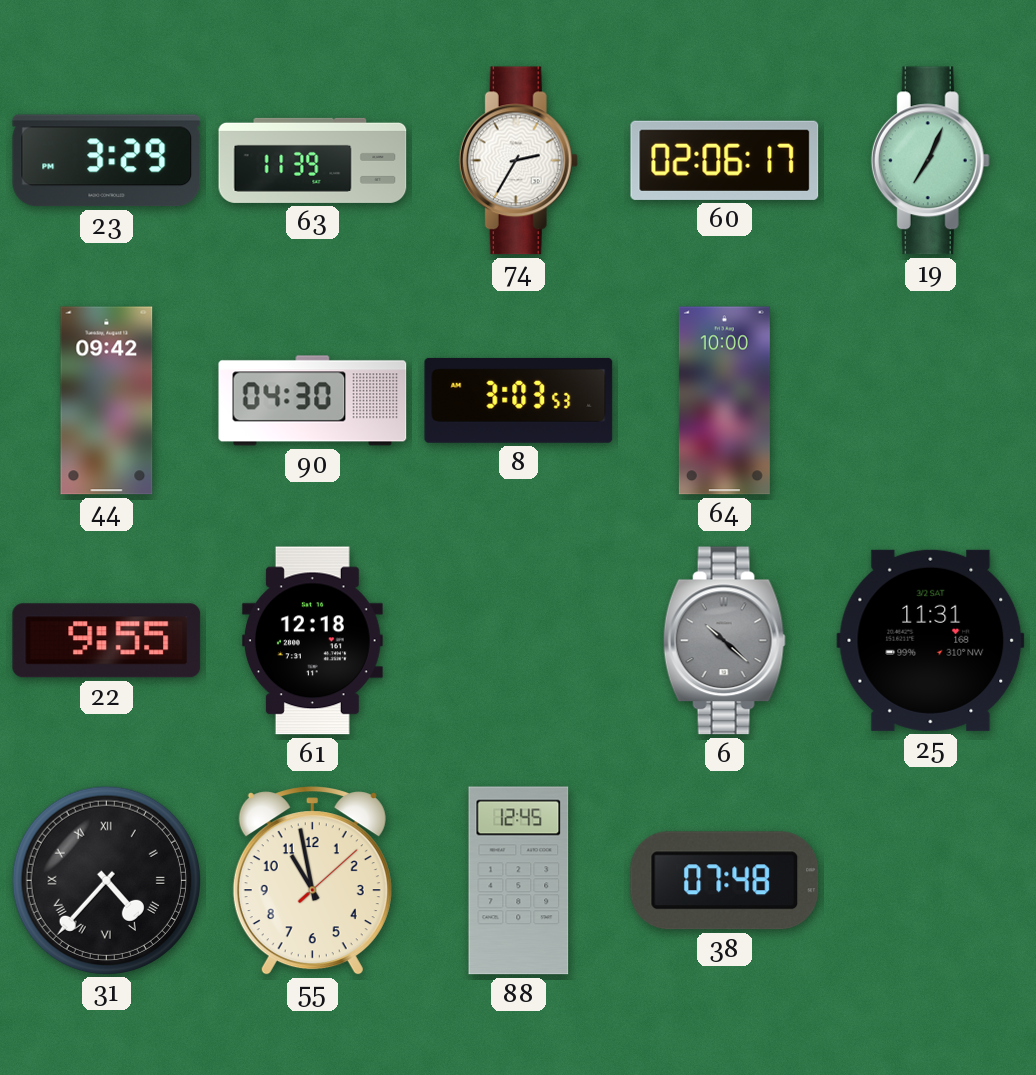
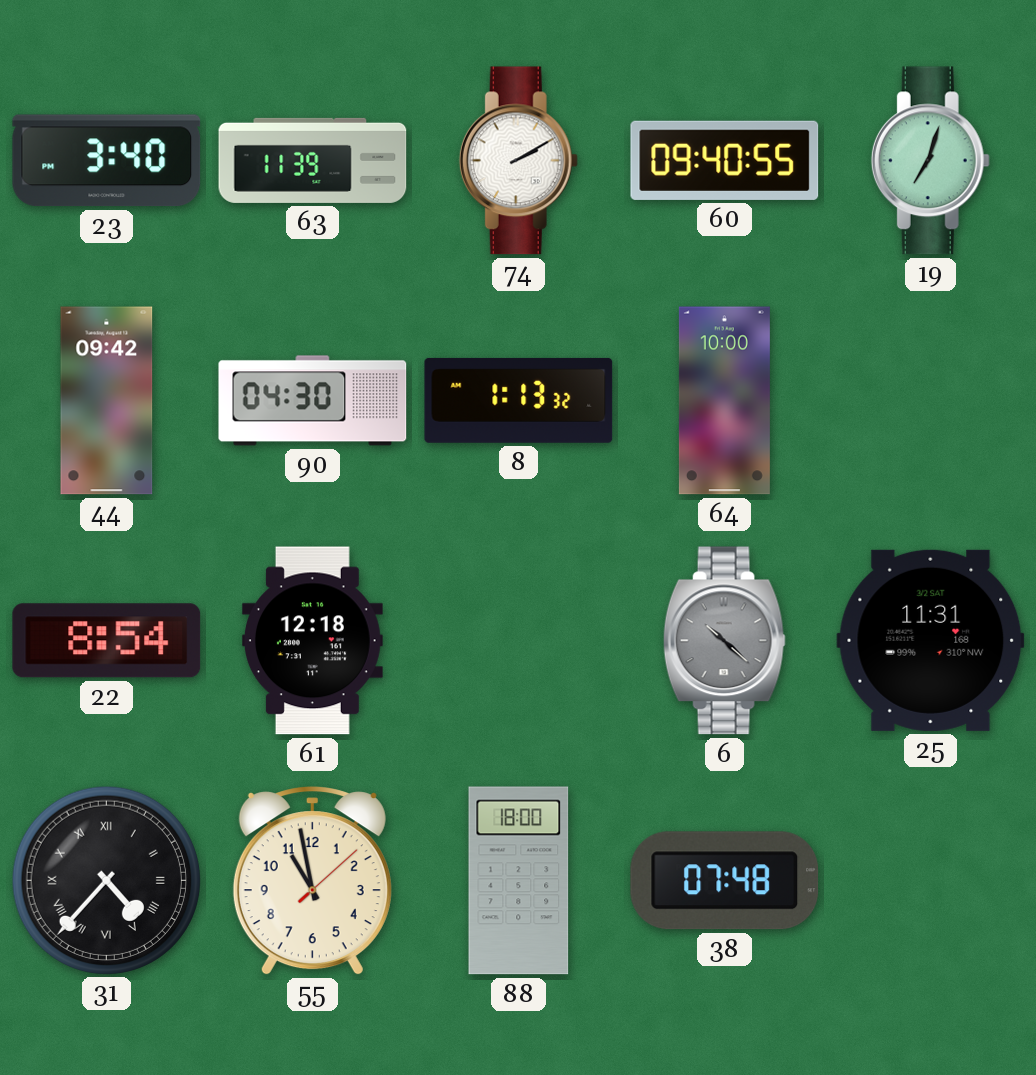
23: 3:29 -> 3:40 (107, 161)
74: 2:35 -> 2:10 (518, 161)
60: 02:06 -> 09:40 (725, 160)
19: 7:04 -> 7:03 (930, 161)
8: 3:03 -> 1:13 (519, 400)
22: 9:55 -> 8:54 (107, 641)
88: 12:45 -> 18:00 (519, 881)
